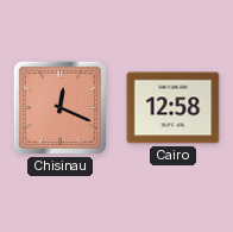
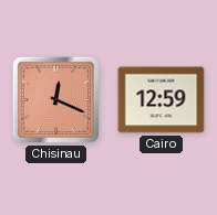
Cairo: 12:58 -> 12:59 (162, 100)
